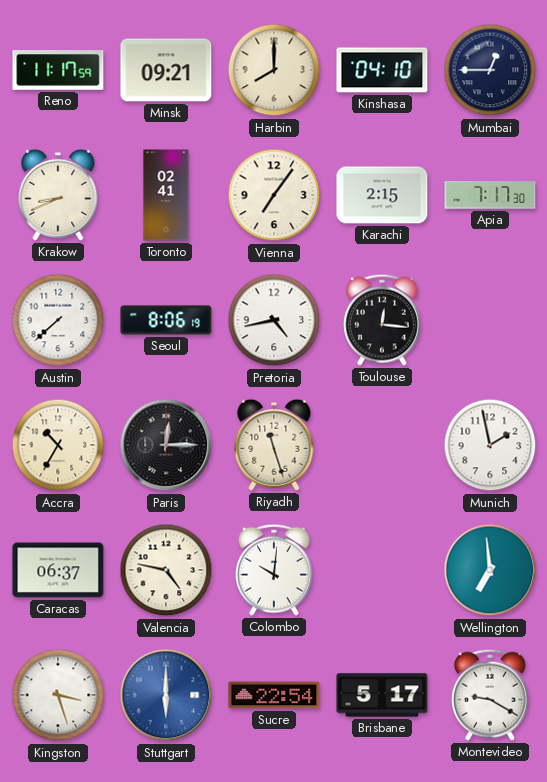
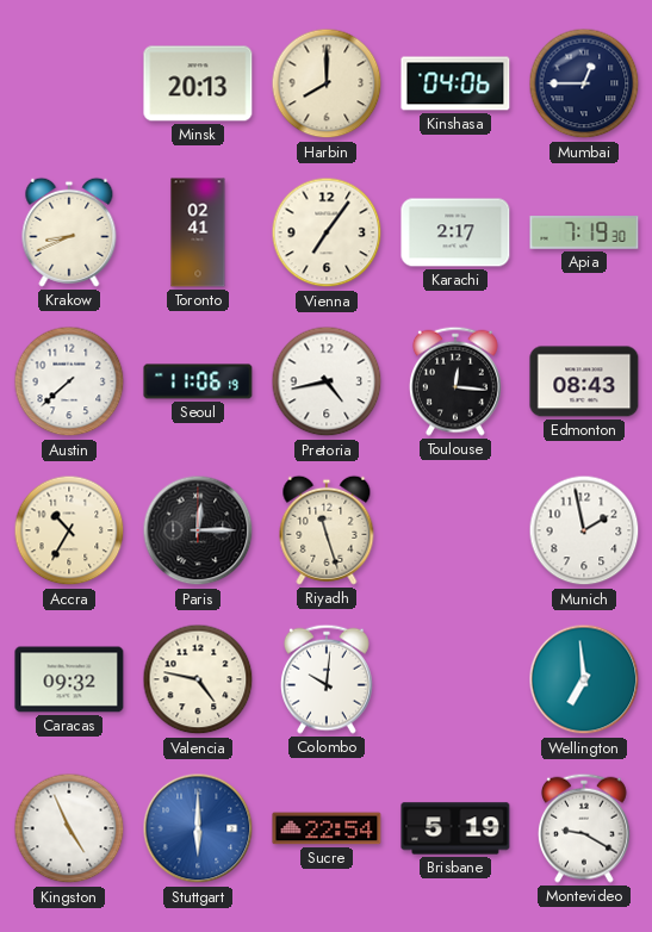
Reno: 11:17 -> none (58, 70)
Minsk: 09:21 -> 20:13 (198, 83)
Kinshasa: 04:10 -> 04:06 (455, 83)
Karachi: 2:15 -> 2:17 (455, 232)
Apia: 7:17 -> 7:19 (584, 232)
Seoul: 8:06 -> 11:06 (198, 381)
Edmonton: none -> 08:43 (584, 381)
Caracas: 06:37 -> 09:32 (69, 679)
Kingston: 3:27 -> 4:56 (69, 828)
Brisbane: 5:17 -> 5:19 (455, 828)
